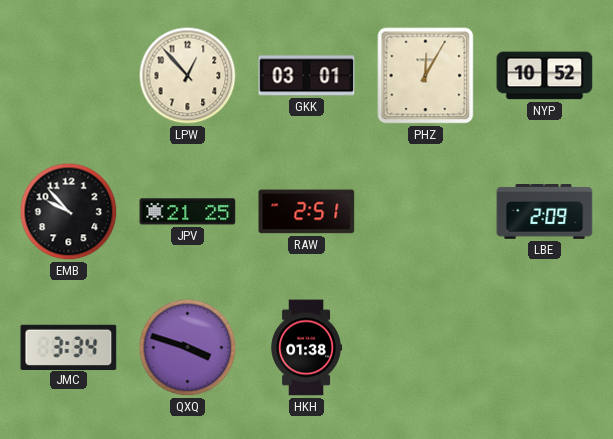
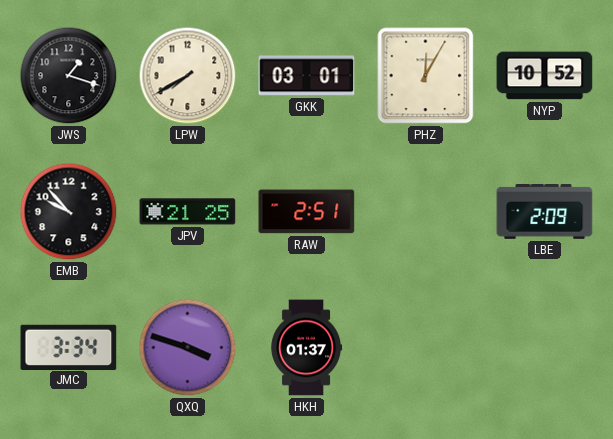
JWS: none -> 1:18 (69, 76)
LPW: 12:53 -> 7:40 (188, 76)
HKH: 01:38 -> 01:37 (307, 348)
